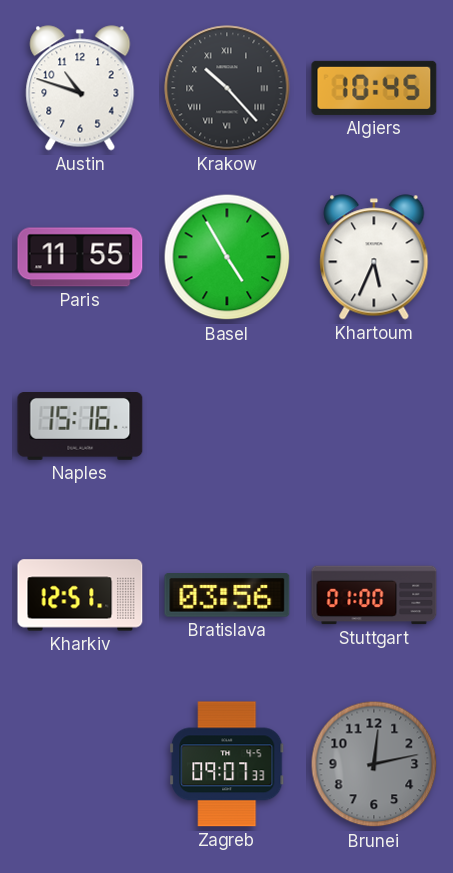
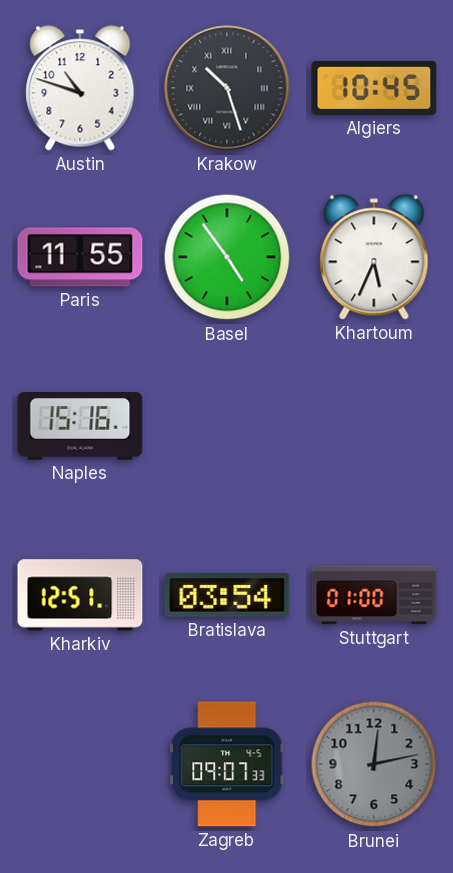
Krakow: 10:23 -> 10:27 (227, 88)
Basel: 4:55 -> 4:54 (227, 257)
Bratislava: 03:56 -> 03:54 (227, 595)
